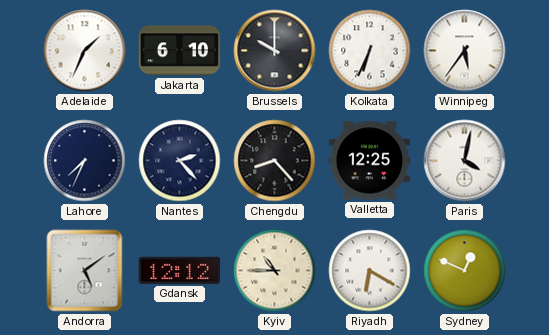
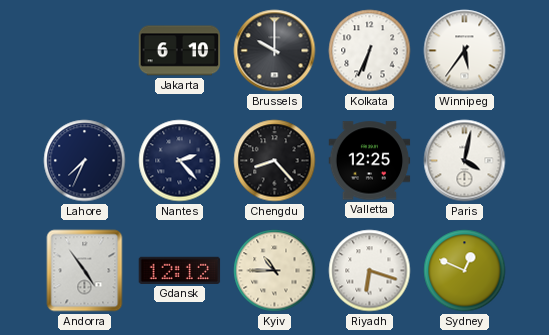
Adelaide: 1:34 -> none (85, 51)
Andorra: 5:09 -> 4:54 (85, 271)
Riyadh: 6:20 -> 6:18 (370, 271)
